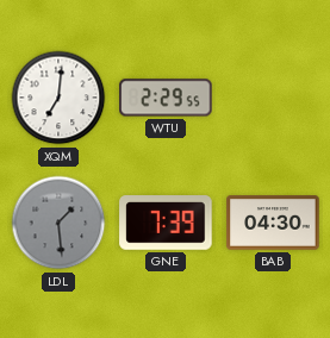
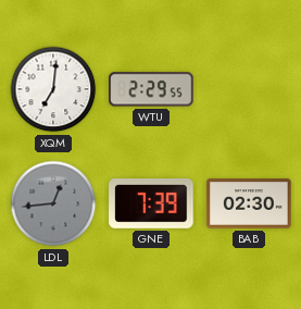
LDL: 1:29 -> 12:44 (53, 203)
BAB: 04:30 -> 02:30 (249, 203)
